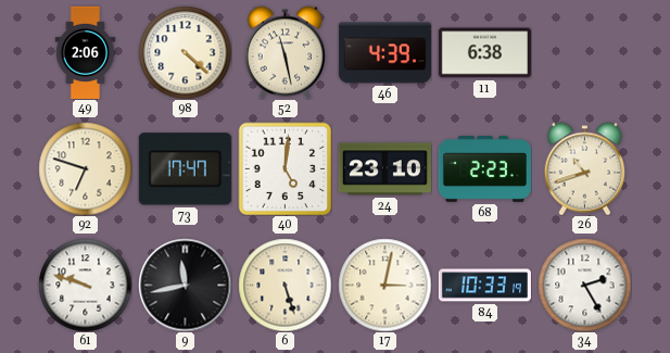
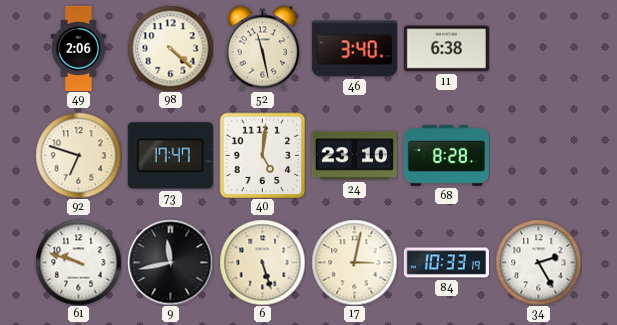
46: 4:39 -> 3:40 (354, 49)
68: 2:23 -> 8:28 (446, 156)
26: 10:42 -> none (585, 168)
